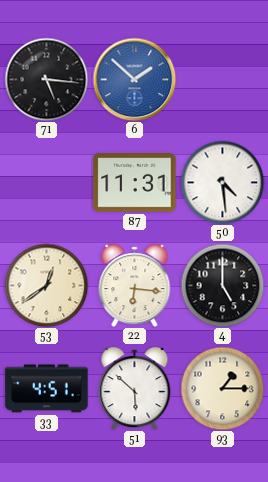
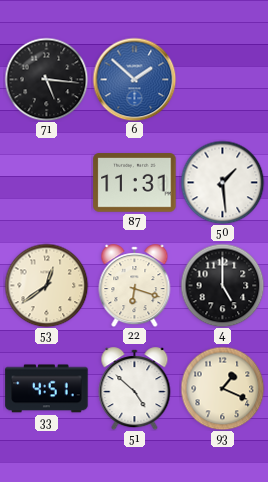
50: 4:29 -> 1:29 (222, 182)
22: 6:16 -> 6:18 (135, 286)
51: 5:52 -> 4:52 (135, 389)
93: 1:15 -> 1:19 (222, 388)
